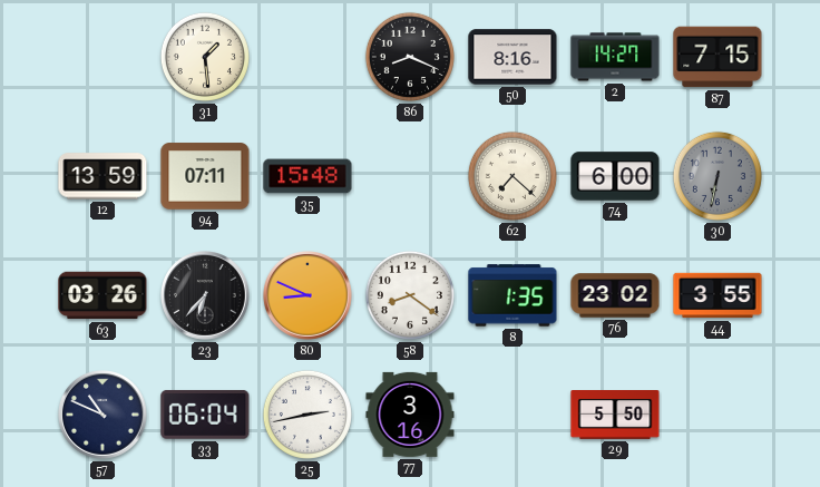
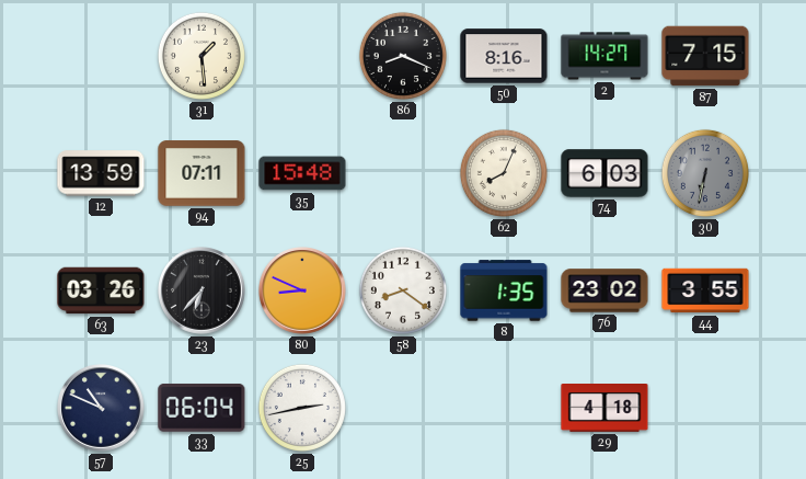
62: 7:22 -> 8:04 (504, 173)
74: 6:00 -> 6:03 (604, 173)
77: 3:16 -> none (410, 415)
29: 5:50 -> 4:18 (604, 409)
